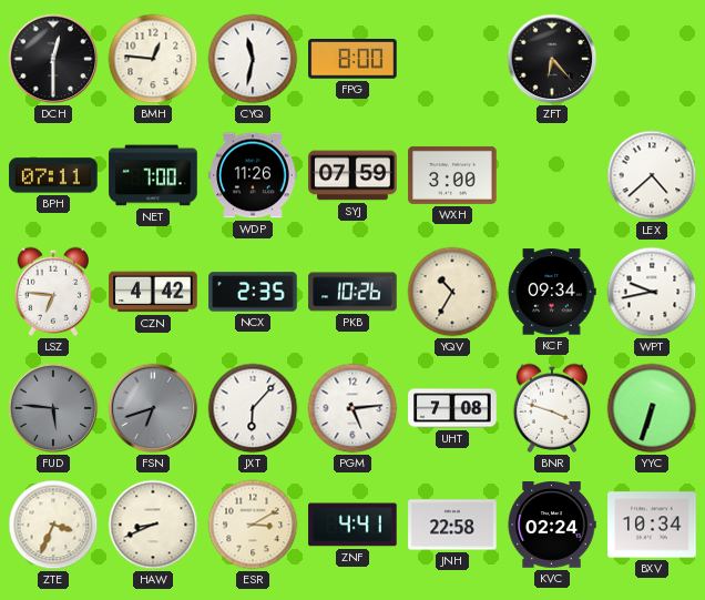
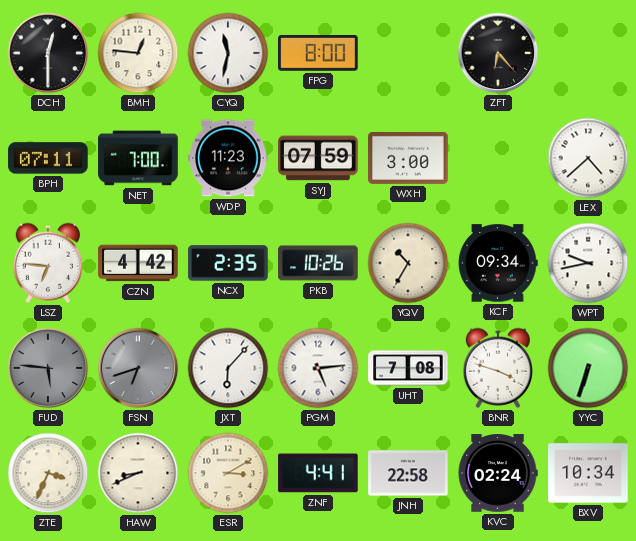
WDP: 11:26 -> 11:23 (228, 158)
